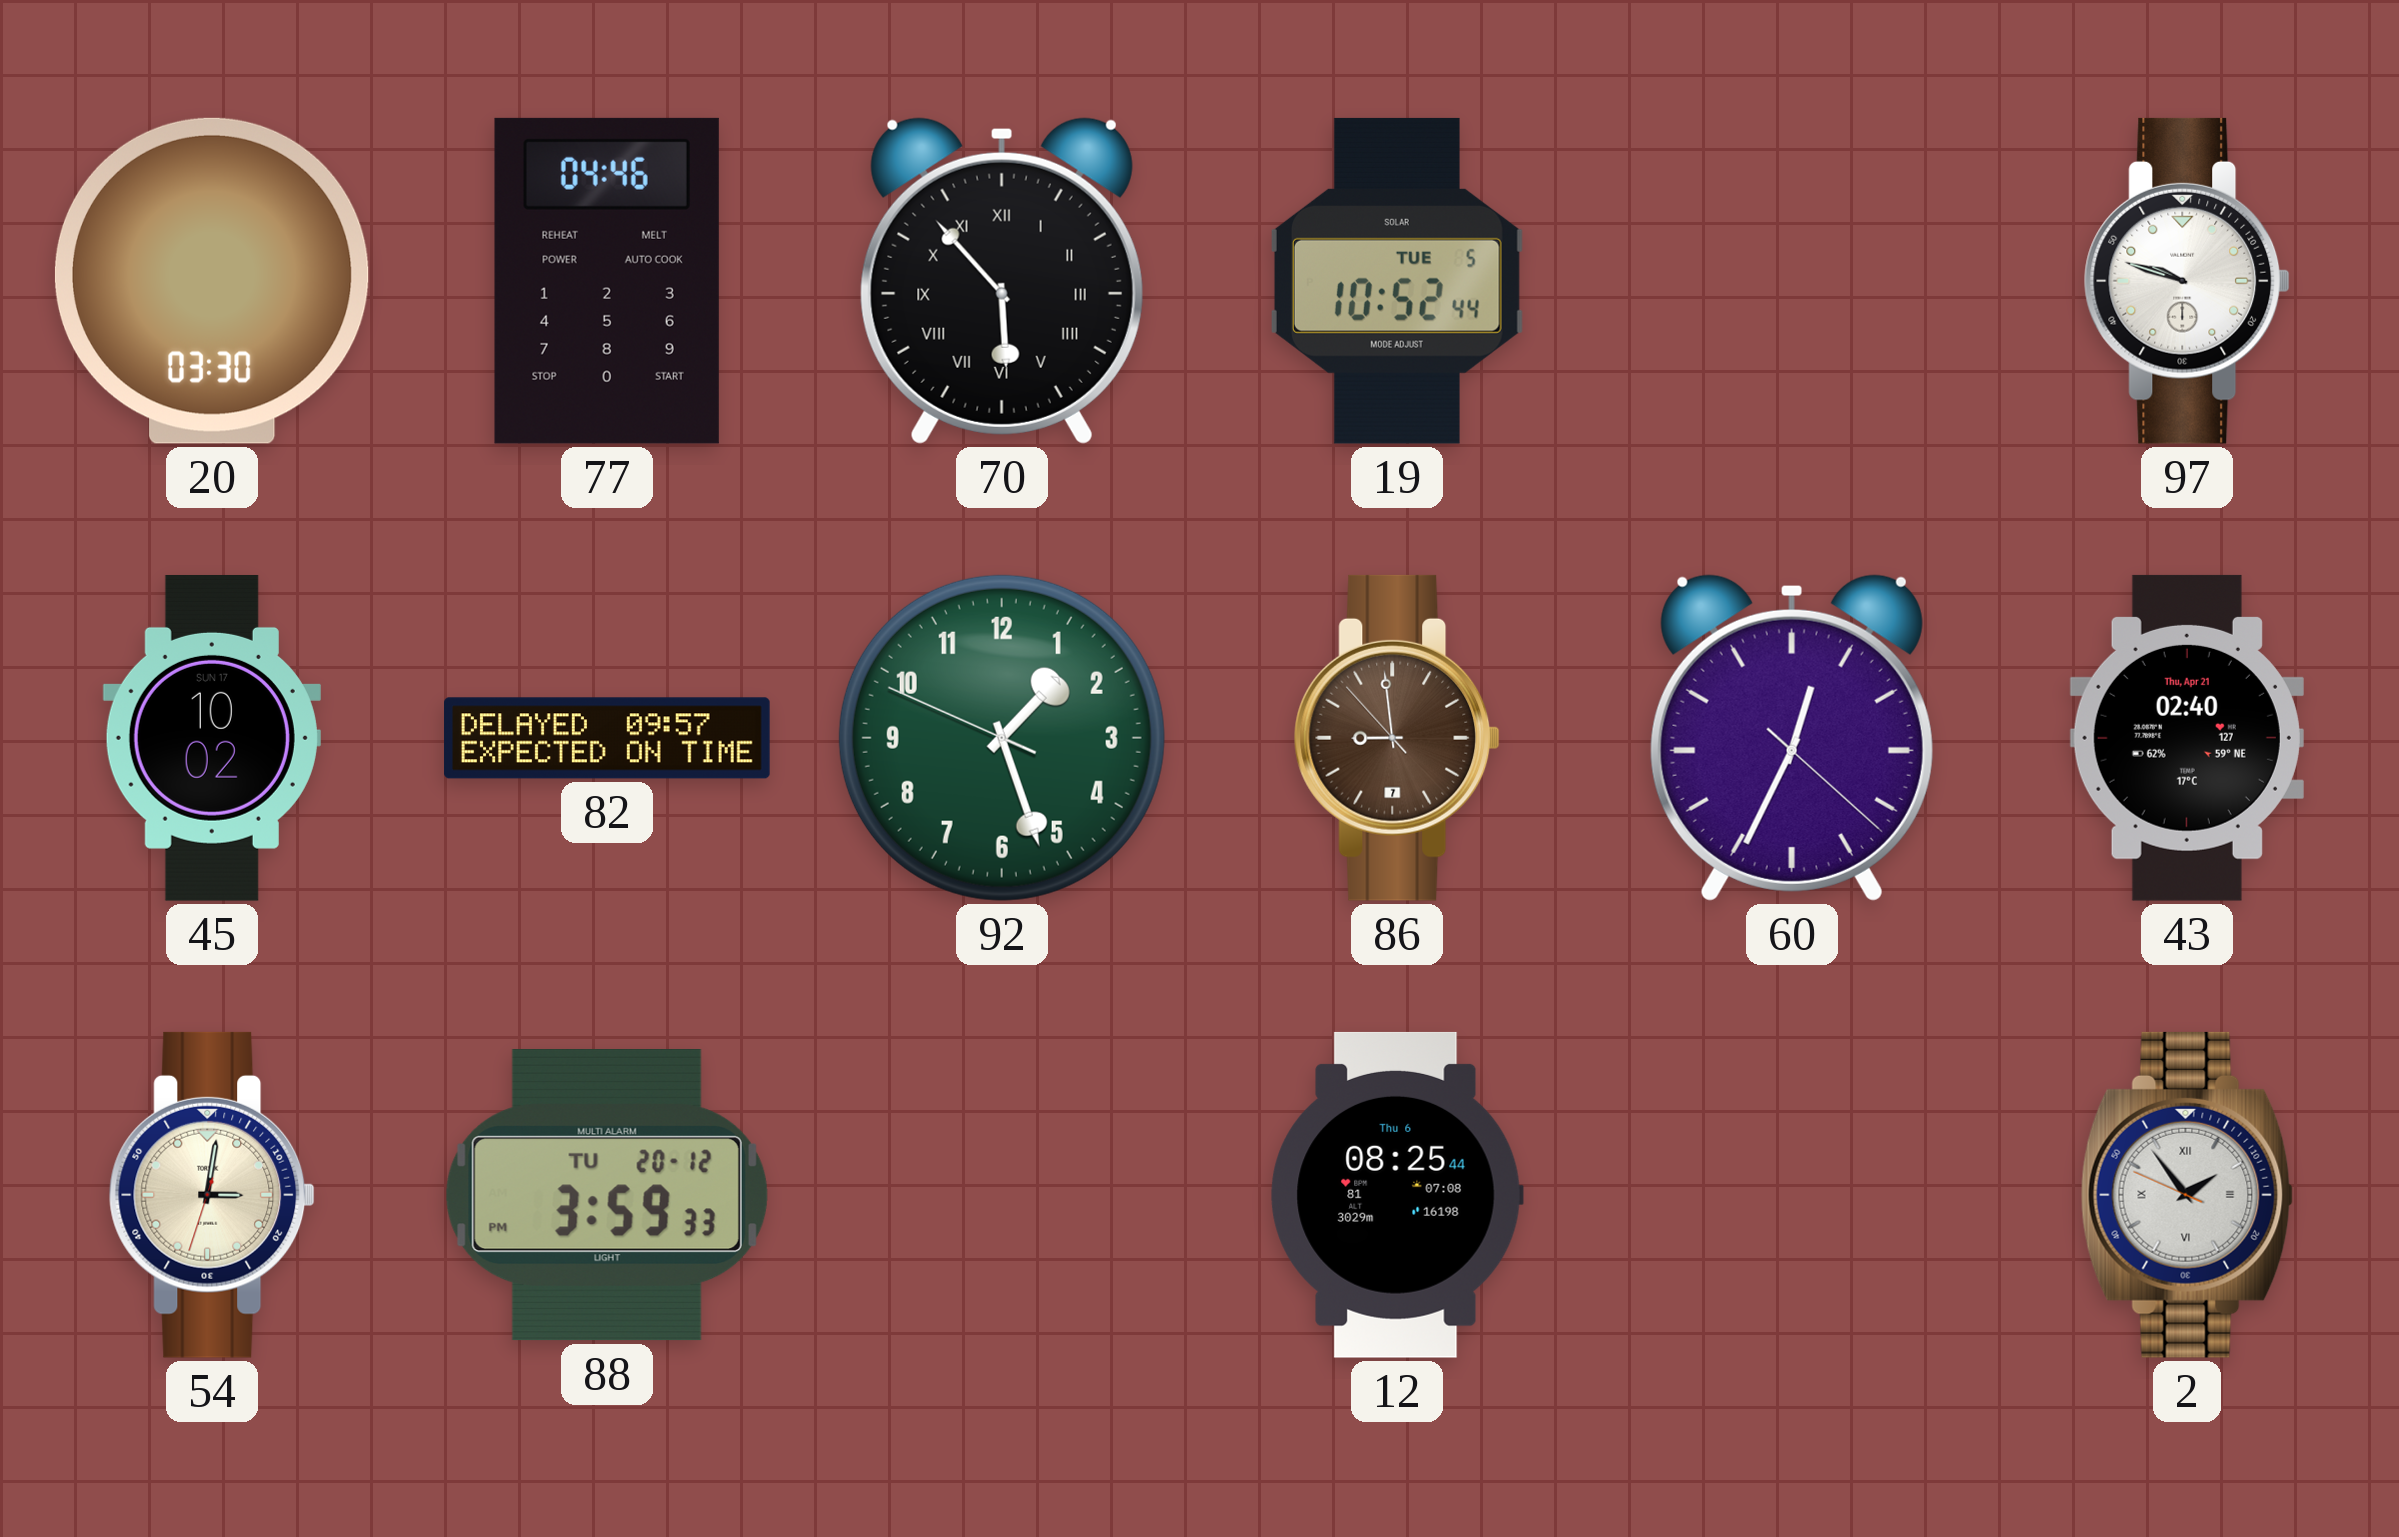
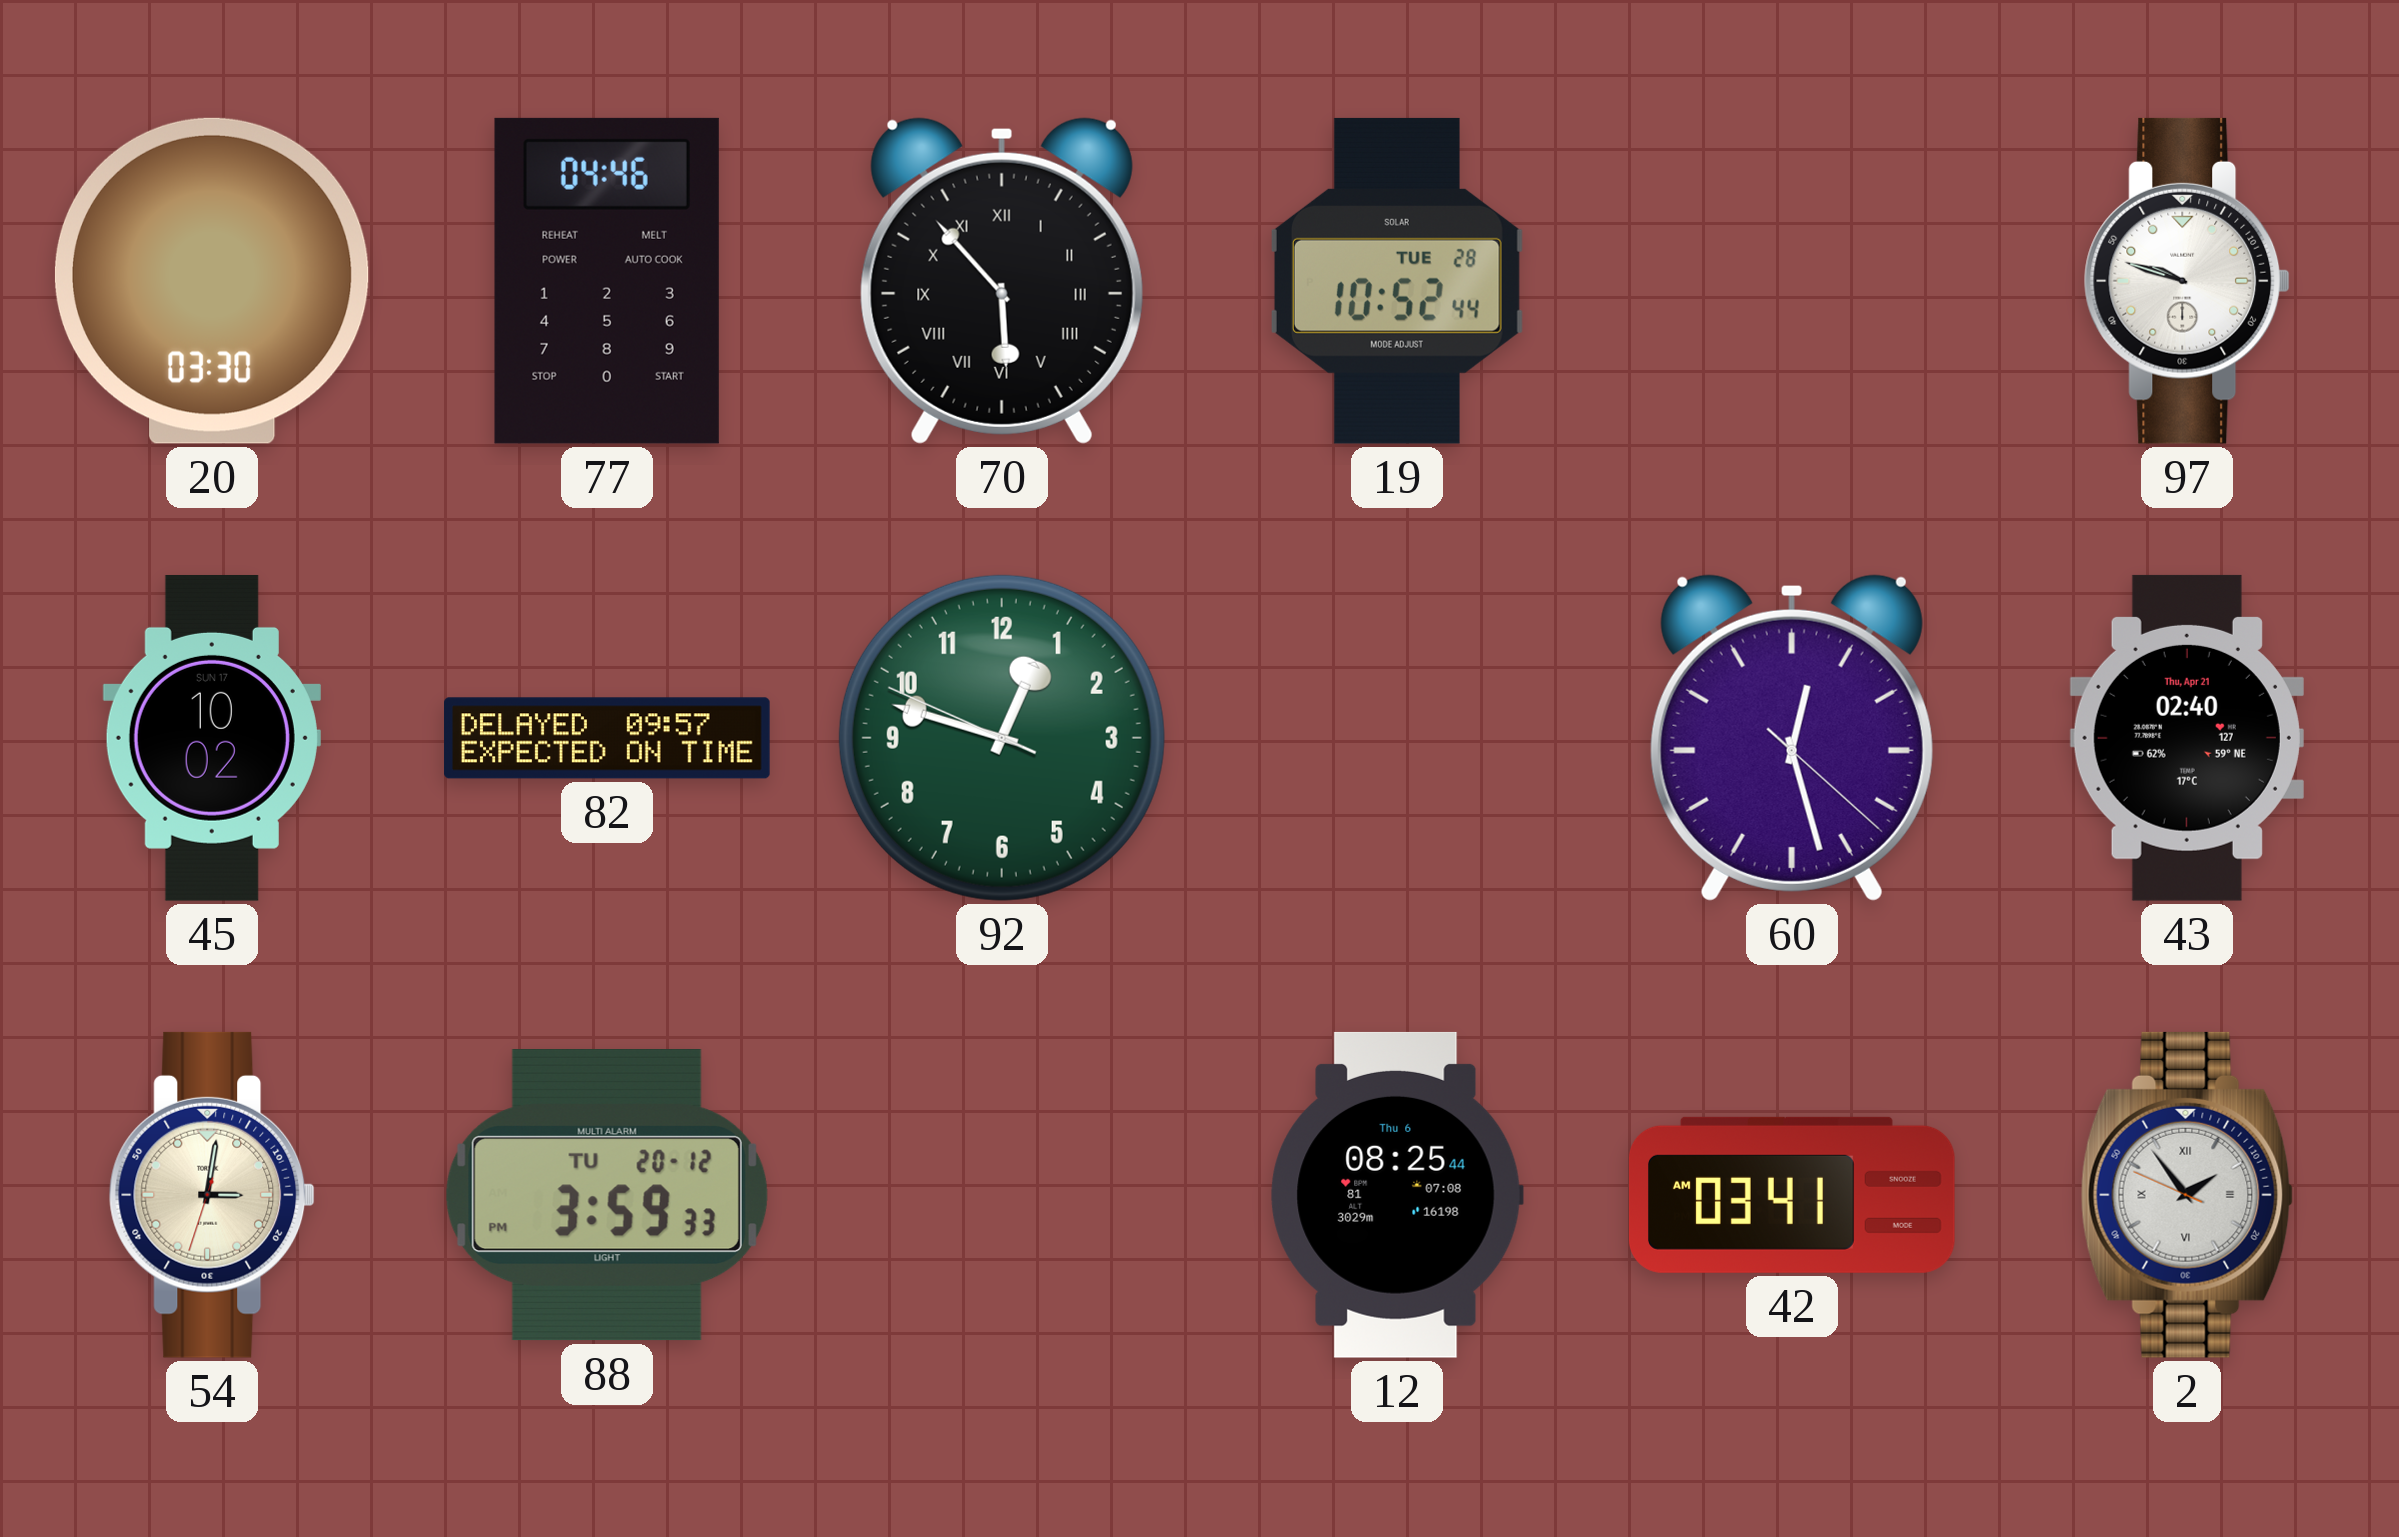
19 date: TUE 5 -> TUE 28 (1397, 281)
92: 1:26 -> 12:47 (1002, 738)
86: 8:58 -> none (1397, 738)
60: 12:34 -> 12:27 (1792, 738)
42: none -> 03:41 (1792, 1195)
